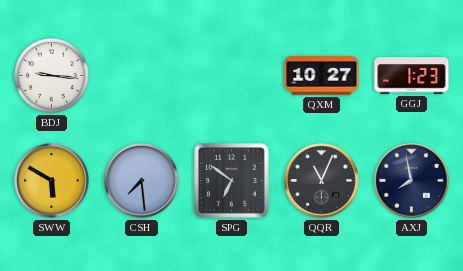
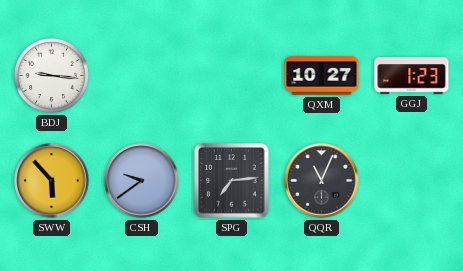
SWW: 5:50 -> 5:53 (52, 181)
CSH: 7:29 -> 9:39 (142, 181)
SPG: 6:51 -> 7:14 (232, 181)
AXJ: 7:58 -> none (412, 181)
